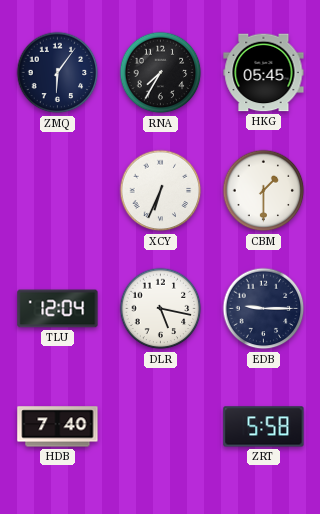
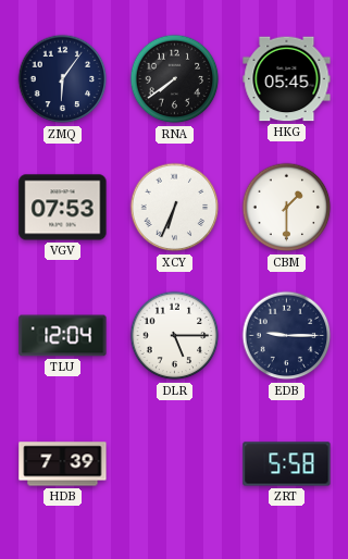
RNA: 7:35 -> 7:39 (175, 79)
VGV: none -> 07:53 (63, 208)
DLR: 5:17 -> 5:15 (175, 336)
HDB: 7:40 -> 7:39 (63, 464)
